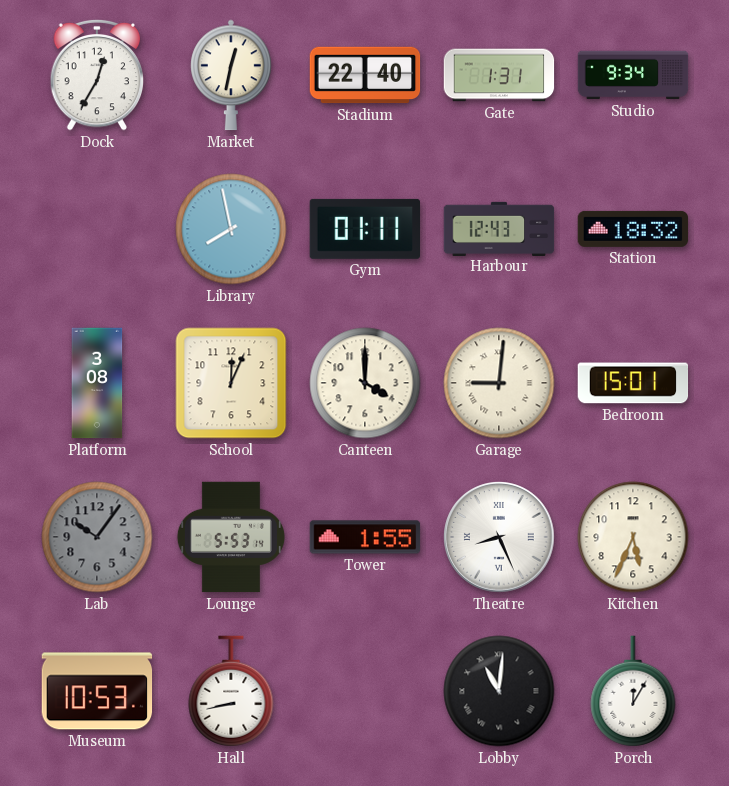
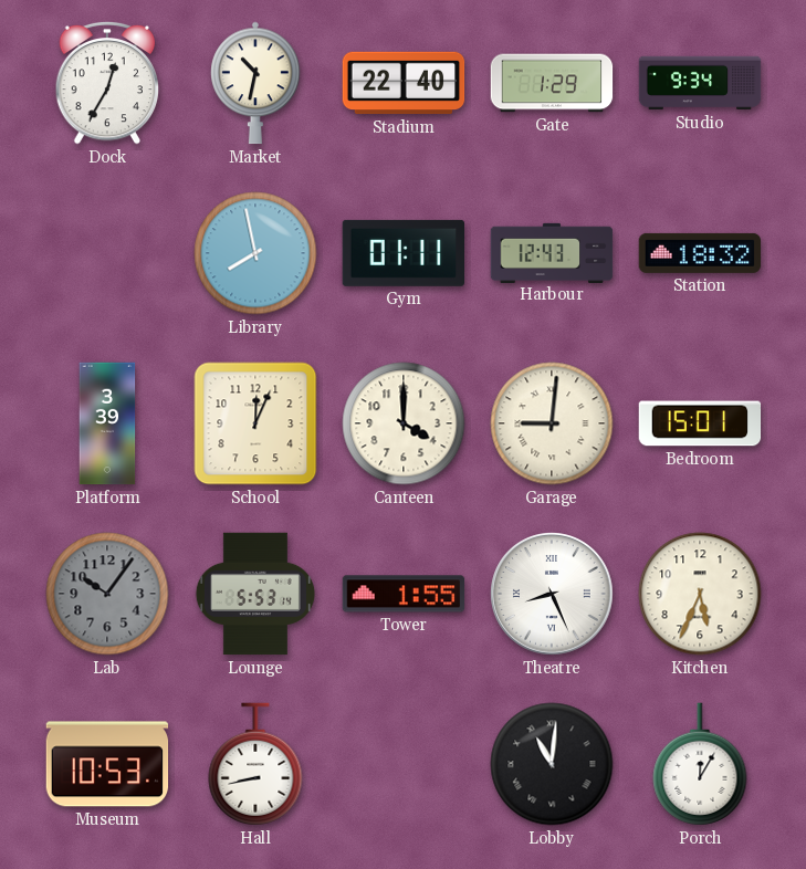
Market: 12:32 -> 10:32 (255, 83)
Gate: 1:31 -> 1:29 (552, 83)
Platform: 3:08 -> 3:39 (107, 423)
